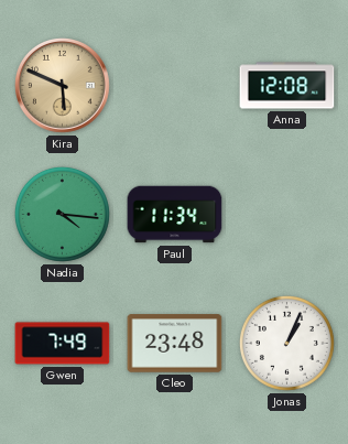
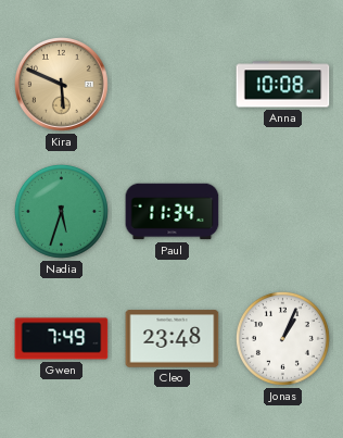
Anna: 12:08 -> 10:08 (283, 85)
Nadia: 4:16 -> 5:33 (61, 211)
